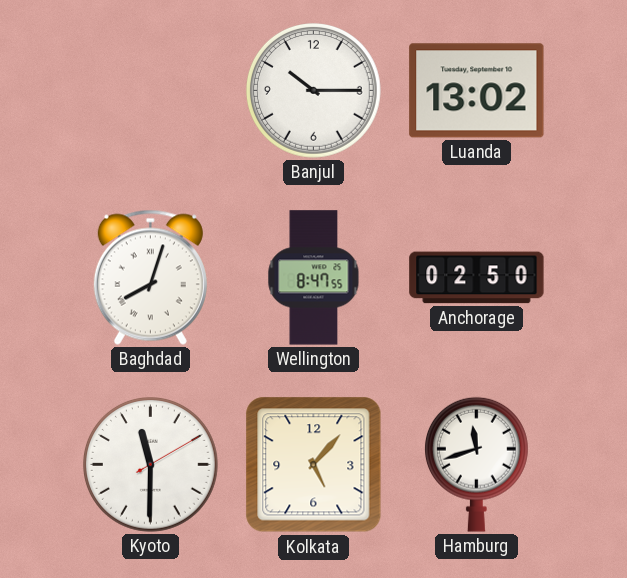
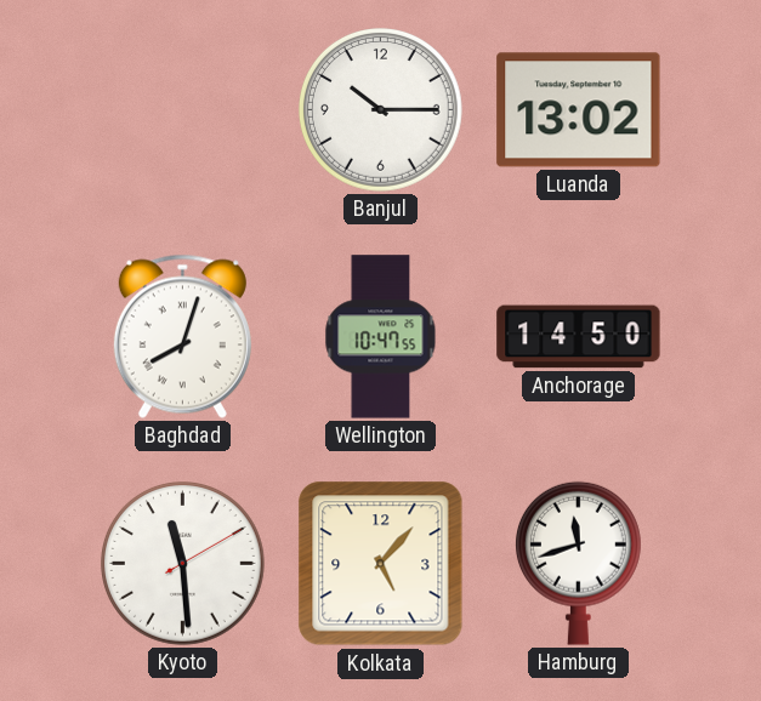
Wellington: 8:47 -> 10:47 (381, 337)
Anchorage: 02:50 -> 14:50 (579, 337)
Kyoto: 11:30 -> 11:29 (183, 564)
